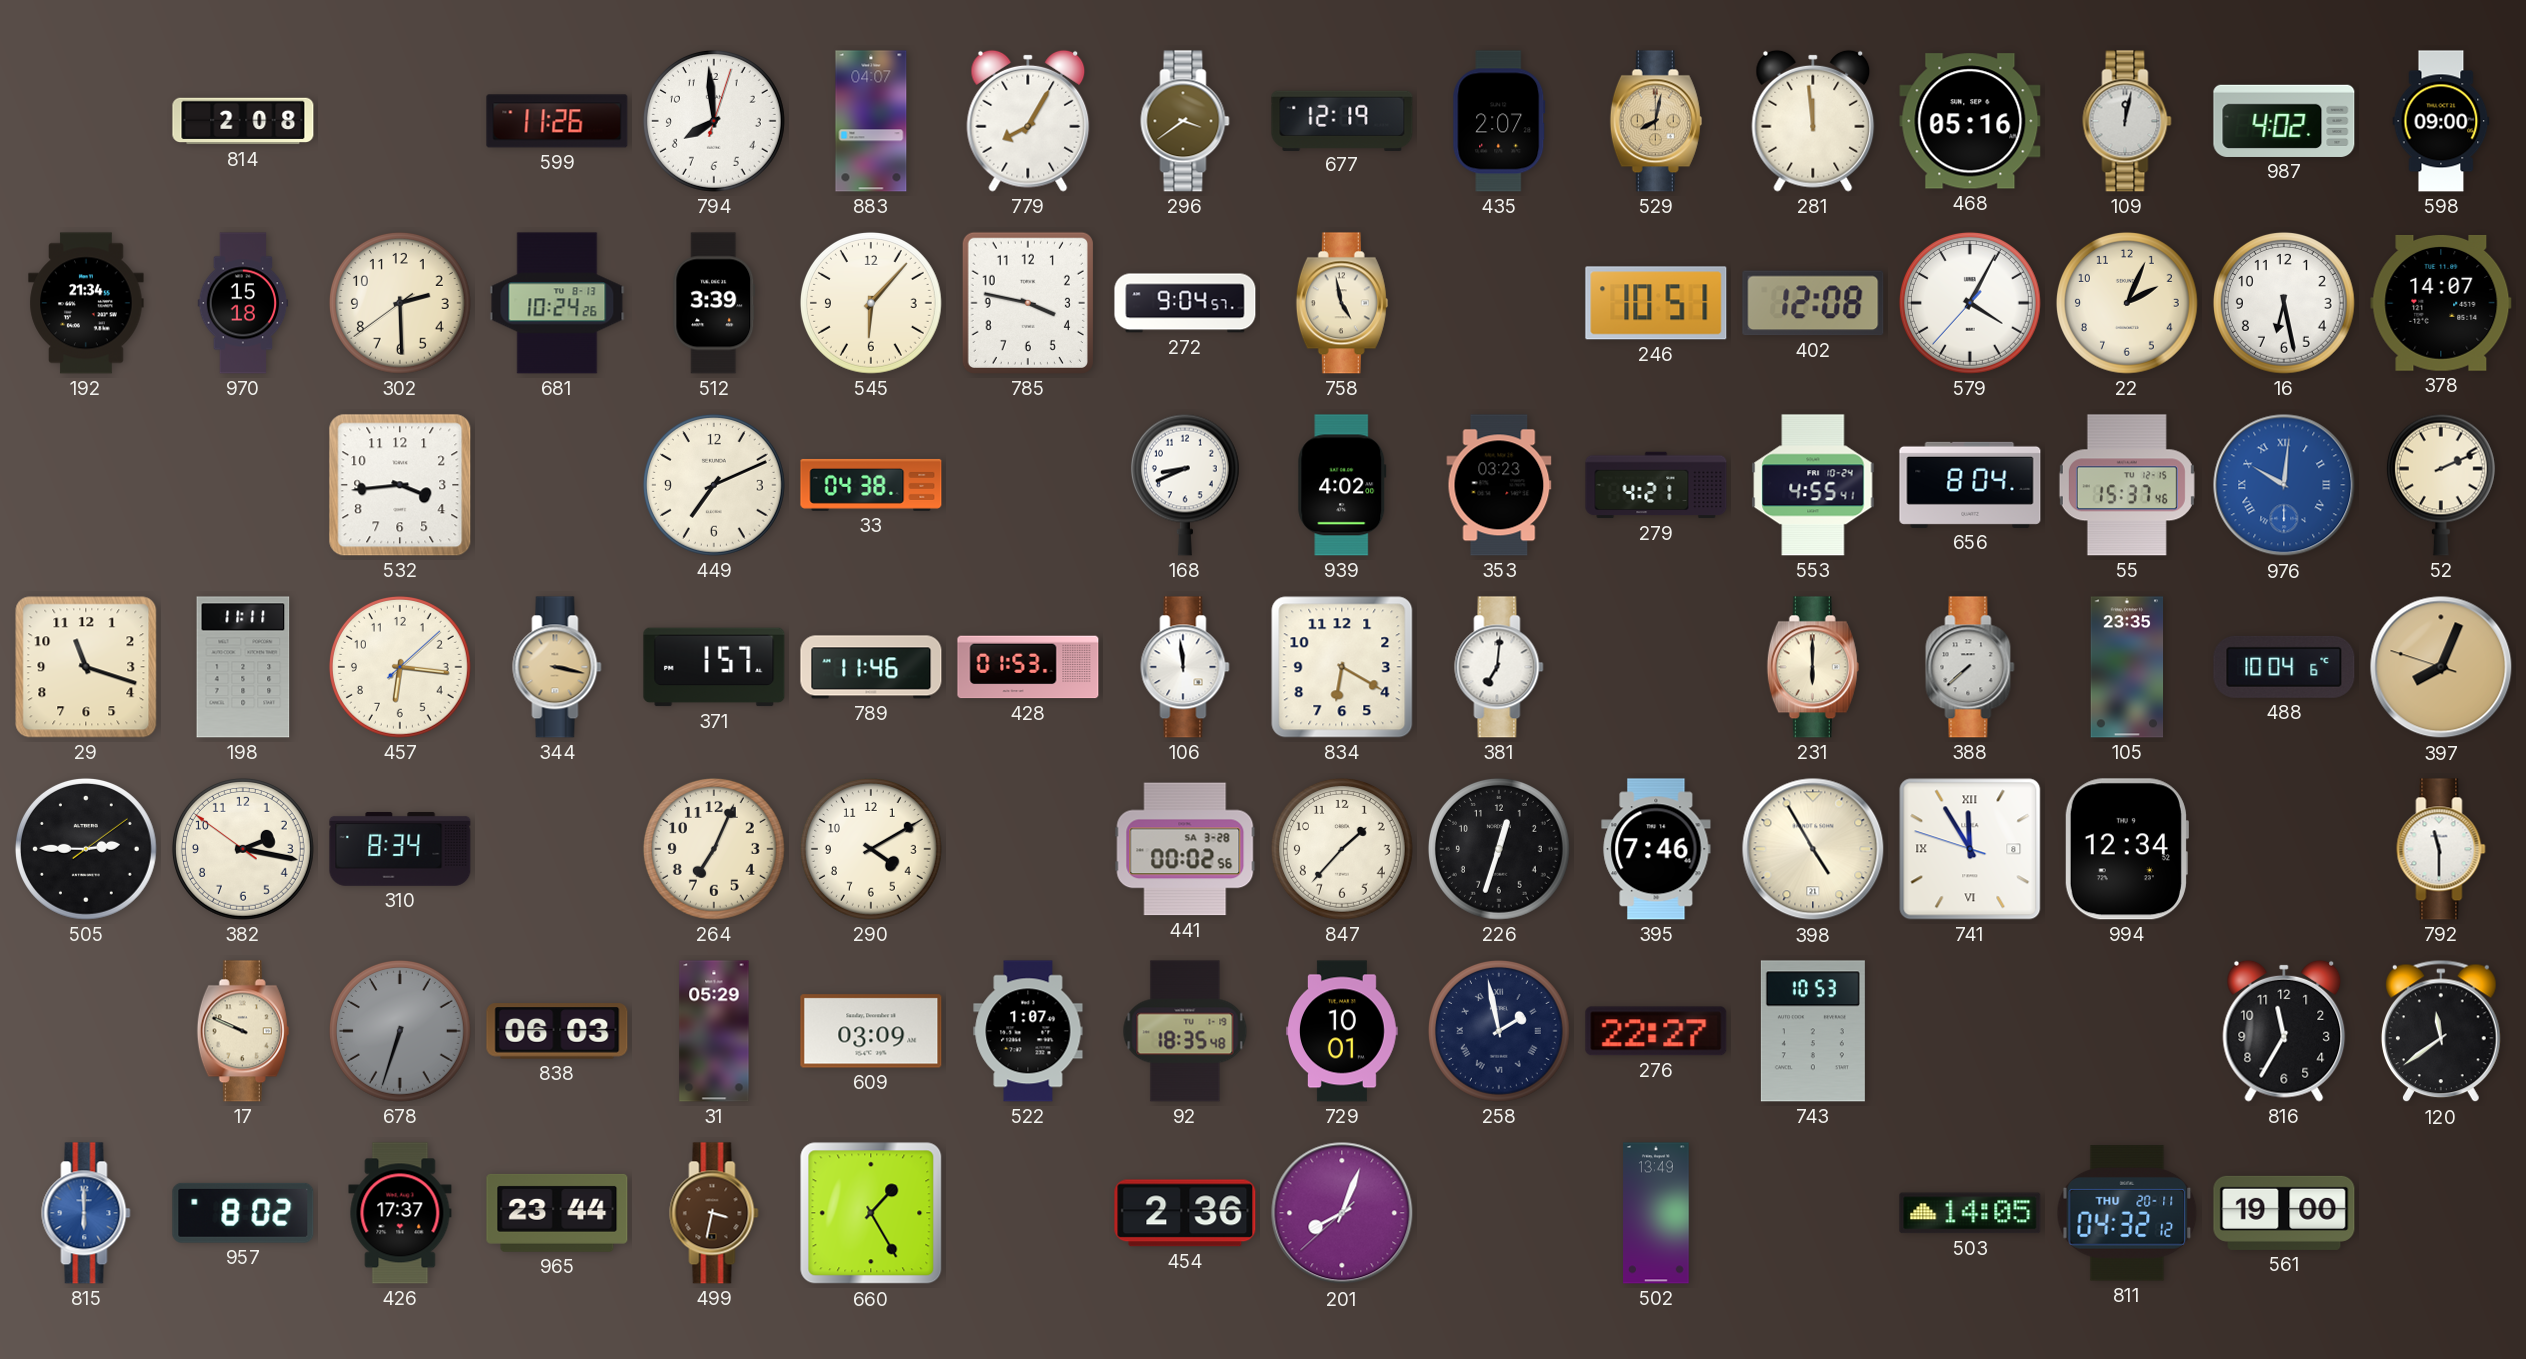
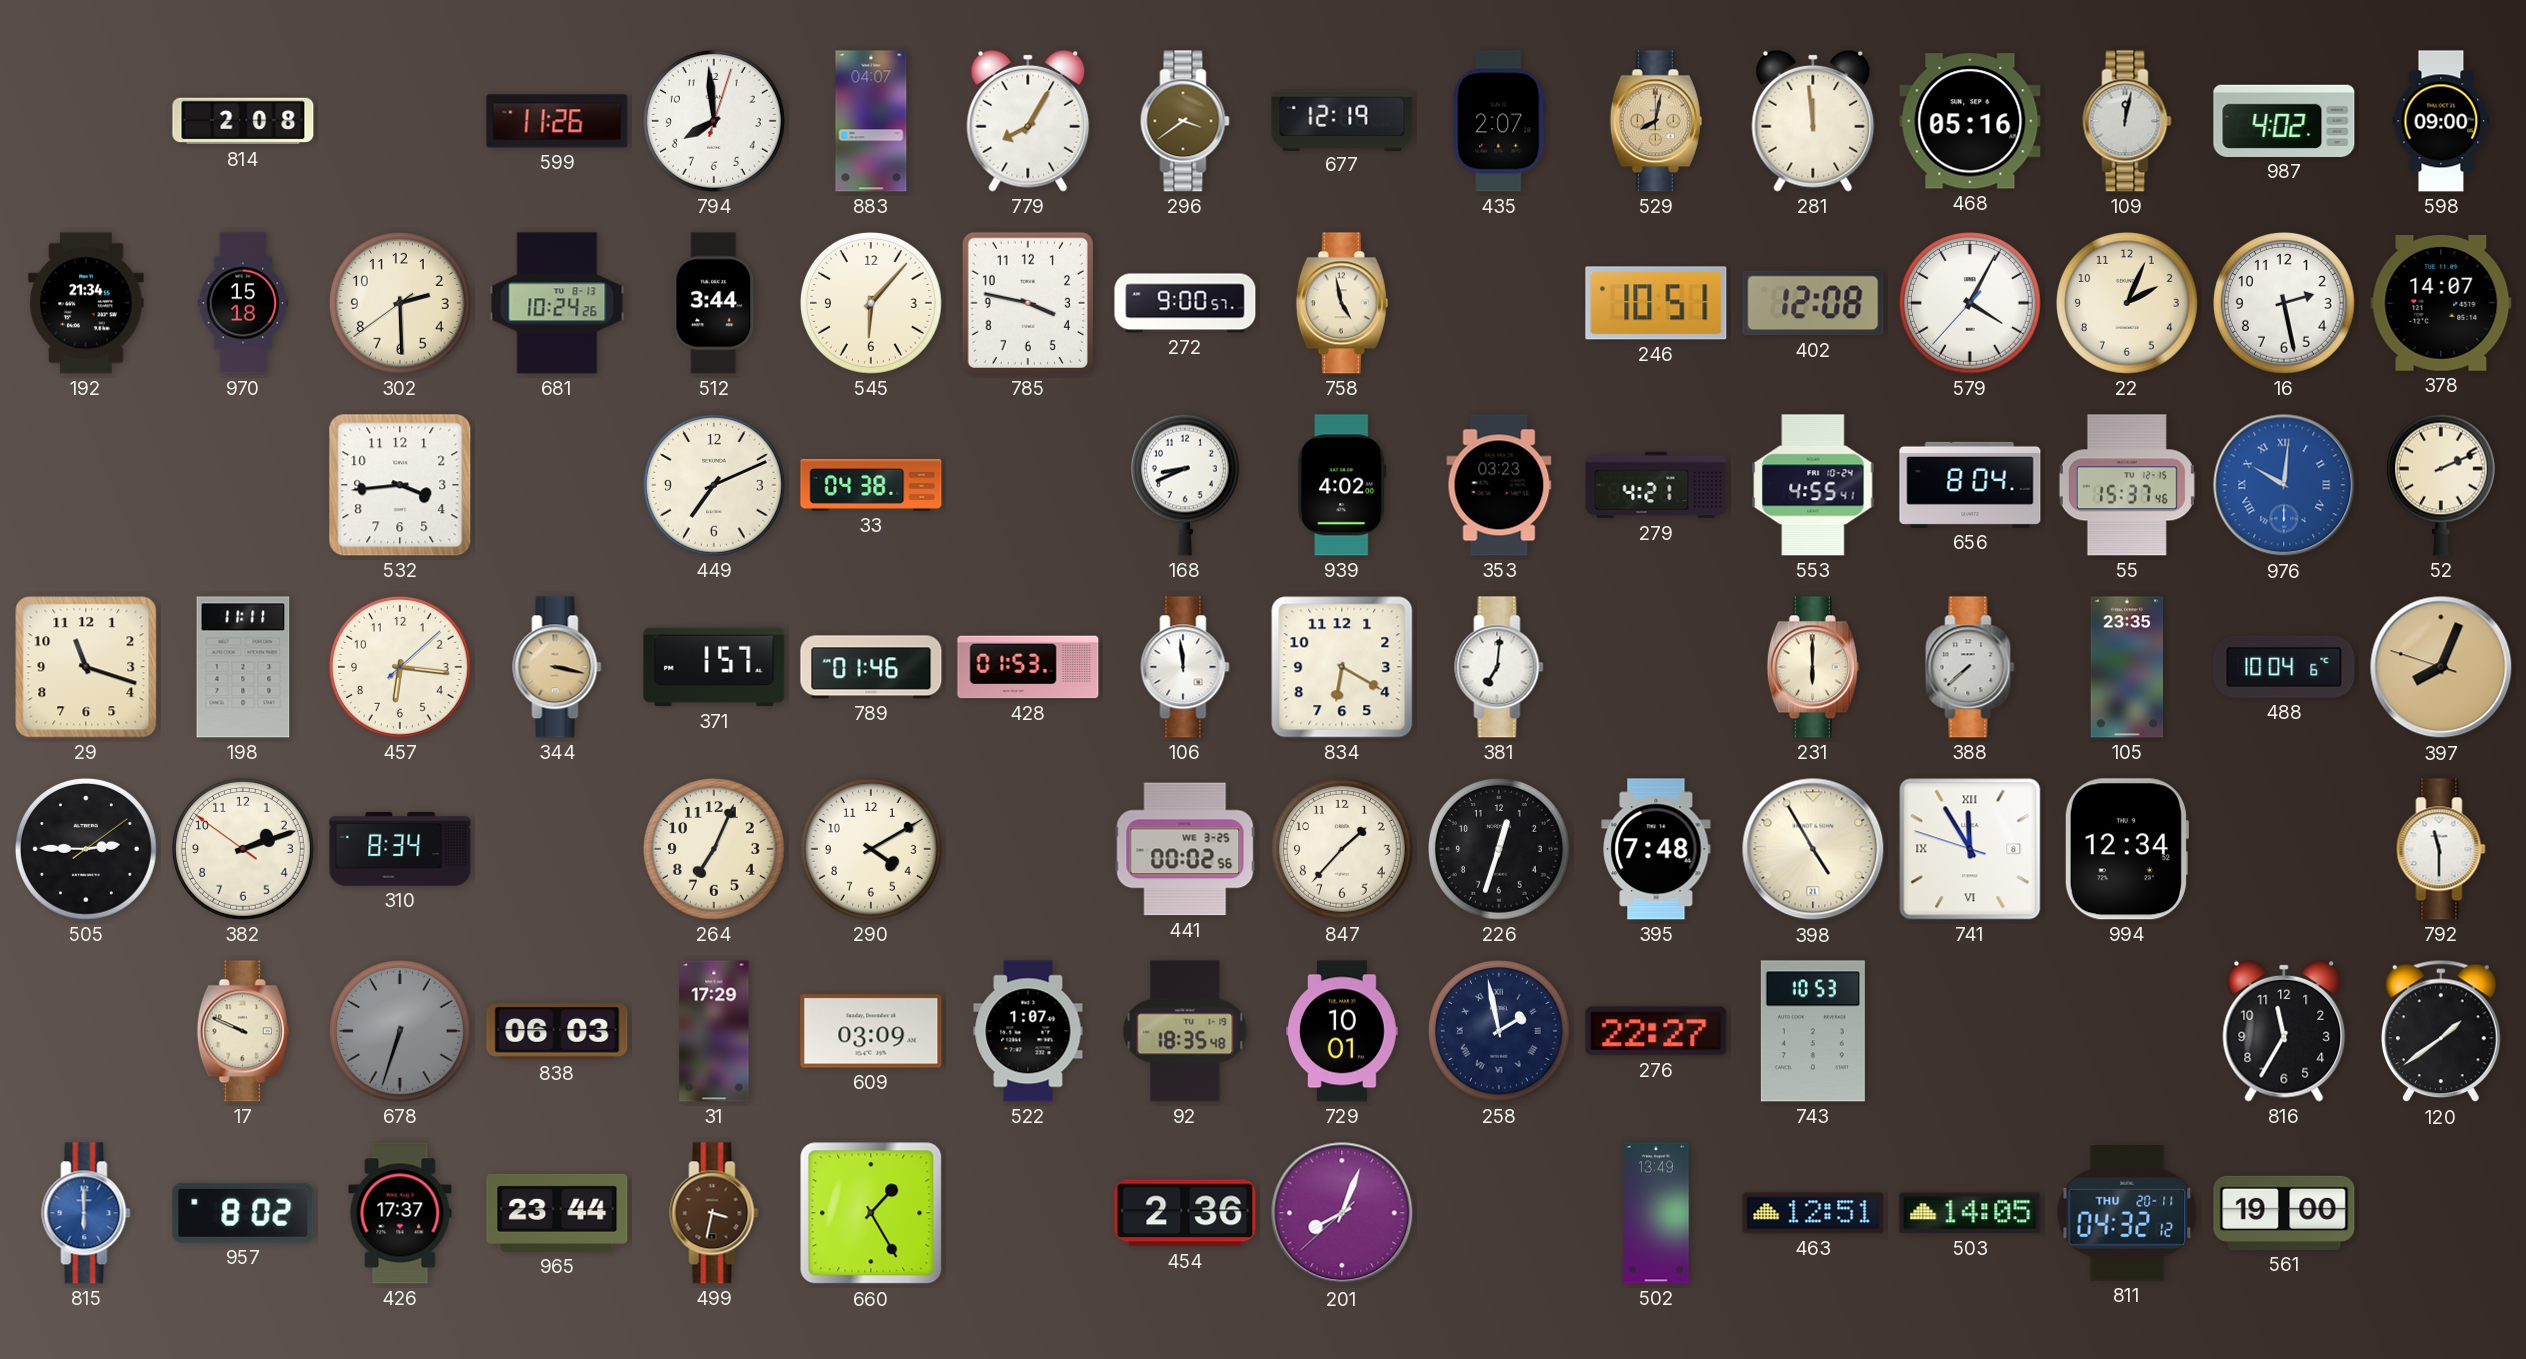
512: 3:39 -> 3:44 (714, 303)
272: 9:04 -> 9:00 (1185, 303)
16: 6:28 -> 2:28 (2284, 303)
789: 11:46 -> 01:46 (871, 667)
382: 2:16 -> 2:11 (243, 849)
441 date: SA 3-28 -> WE 3-25 (1185, 849)
395: 7:46 -> 7:48 (1656, 849)
31: 05:29 -> 17:29 (714, 1031)
120: 11:39 -> 1:39 (2441, 1031)
463: none -> 12:51 (1813, 1213)
